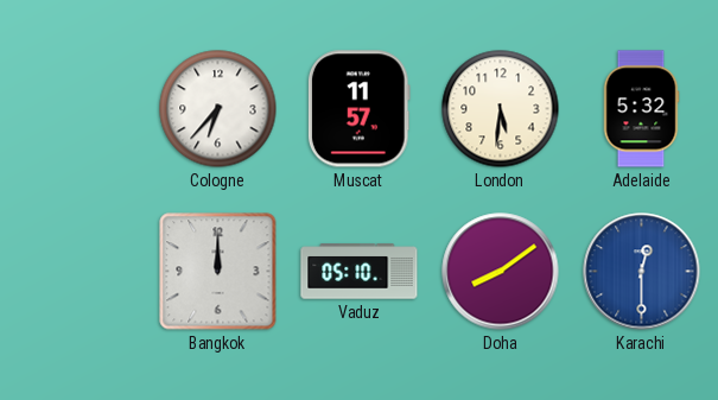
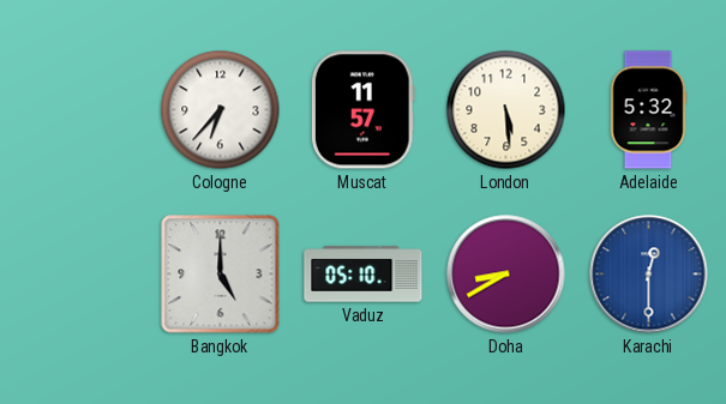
London: 5:31 -> 5:29 (506, 110)
Bangkok: 12:00 -> 5:00 (221, 275)
Doha: 8:09 -> 8:40 (506, 275)
